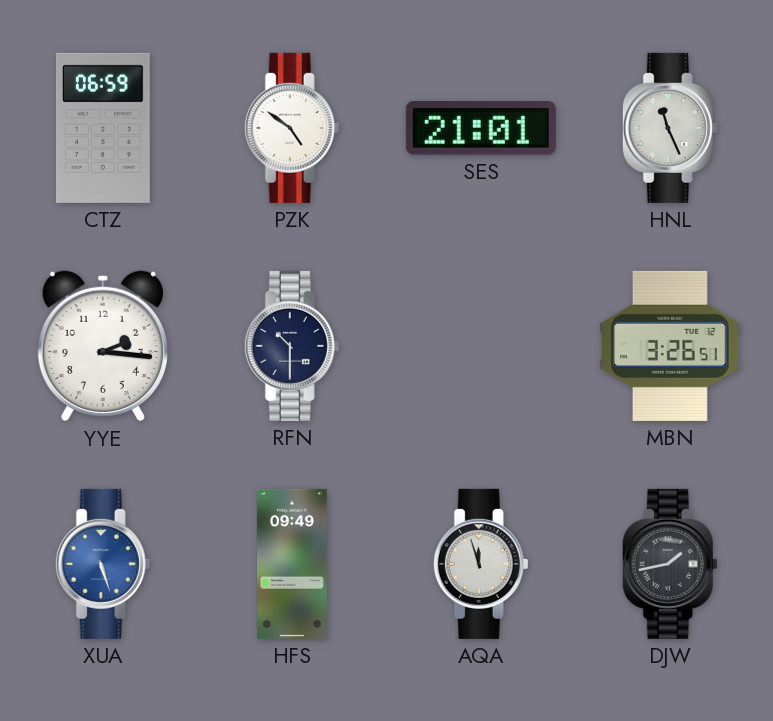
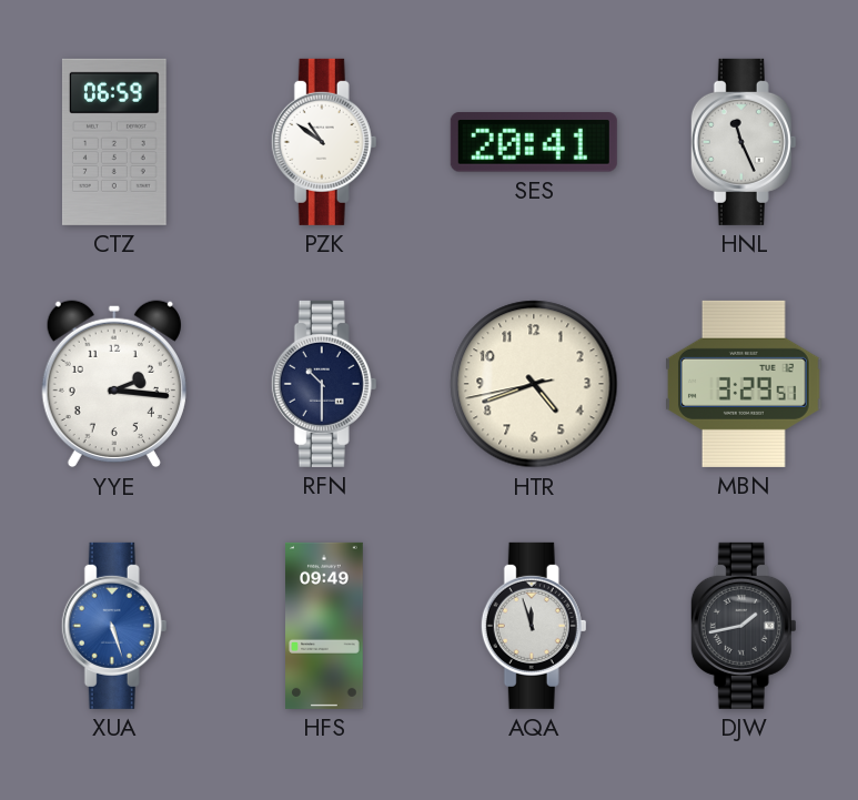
PZK: 4:51 -> 10:51 (324, 142)
SES: 21:01 -> 20:41 (534, 142)
HTR: none -> 4:41 (534, 384)
MBN: 3:26 -> 3:29 (745, 384)
